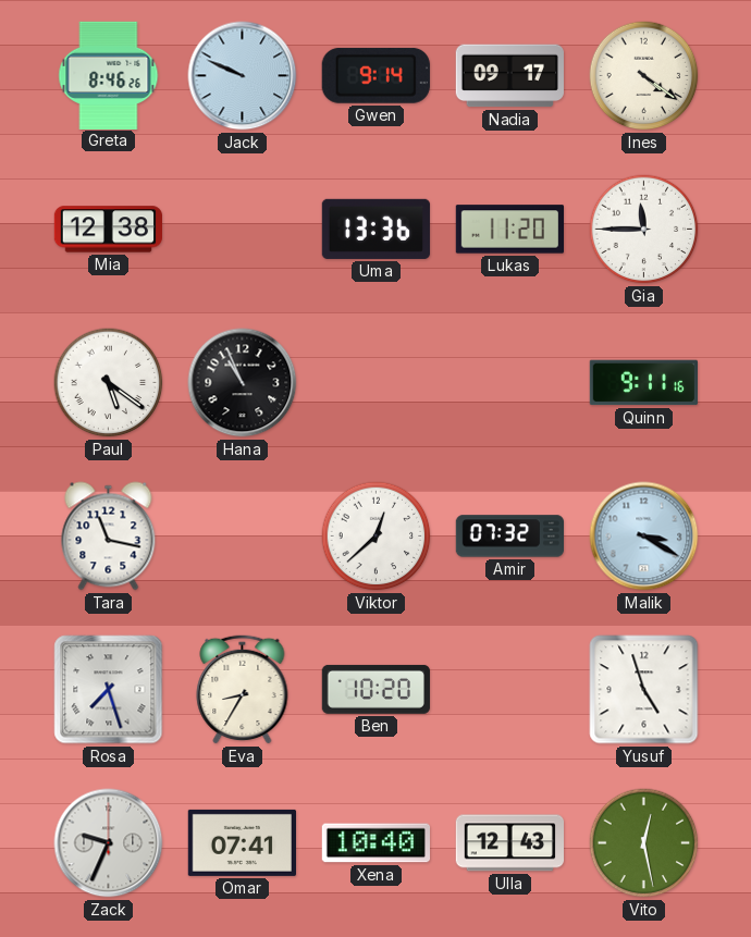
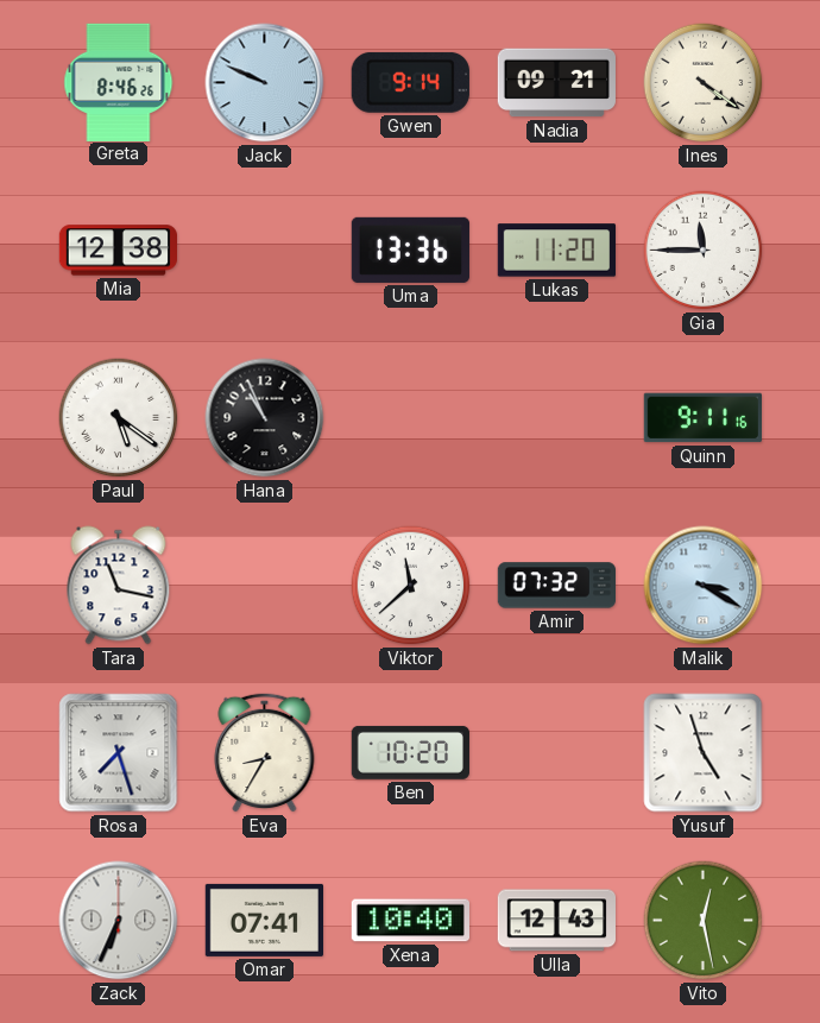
Nadia: 09:17 -> 09:21 (556, 83)
Viktor: 12:38 -> 11:38 (411, 586)
Zack: 9:34 -> 6:34 (119, 921)
